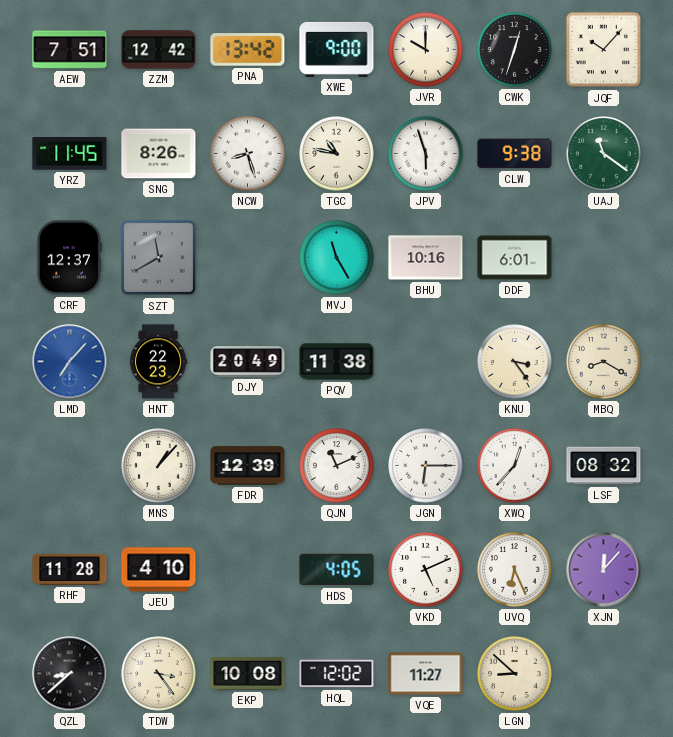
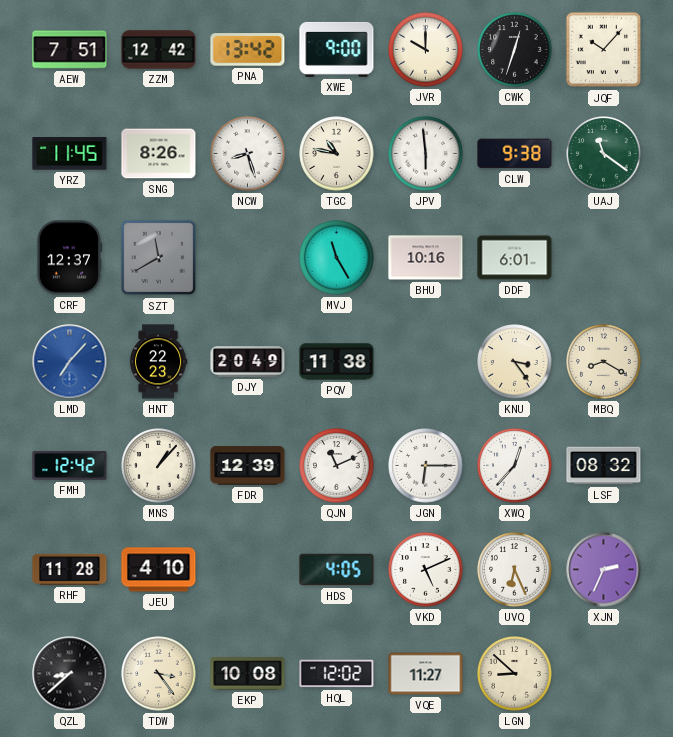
JPV: 5:57 -> 5:59 (426, 154)
FMH: none -> 12:42 (70, 466)
XJN: 12:07 -> 2:34 (604, 570)
